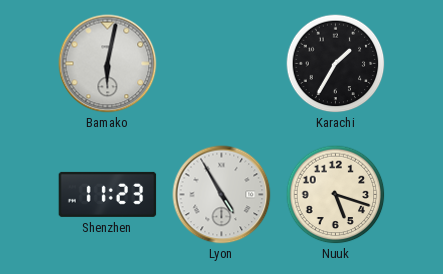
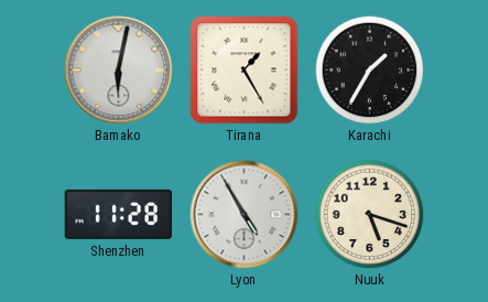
Tirana: none -> 1:25 (245, 71)
Shenzhen: 11:23 -> 11:28 (119, 214)
